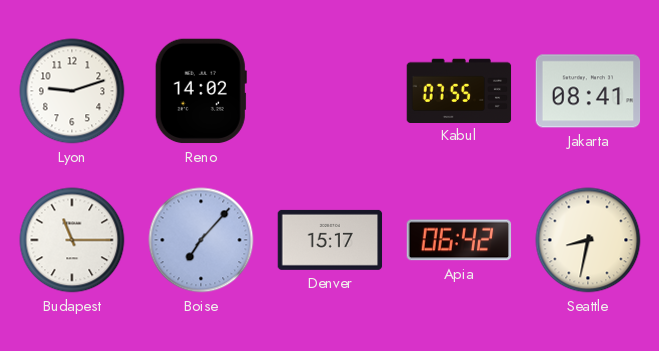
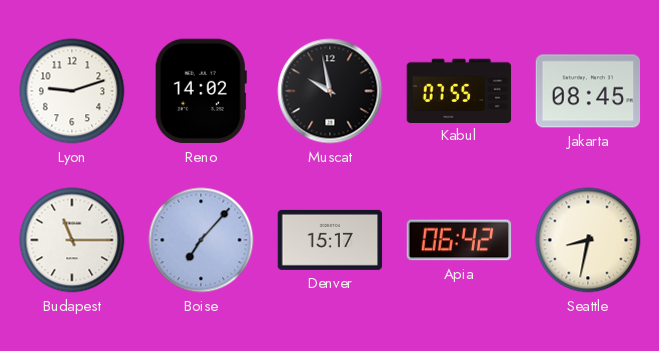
Muscat: none -> 9:58 (330, 91)
Jakarta: 08:41 -> 08:45 (588, 91)
